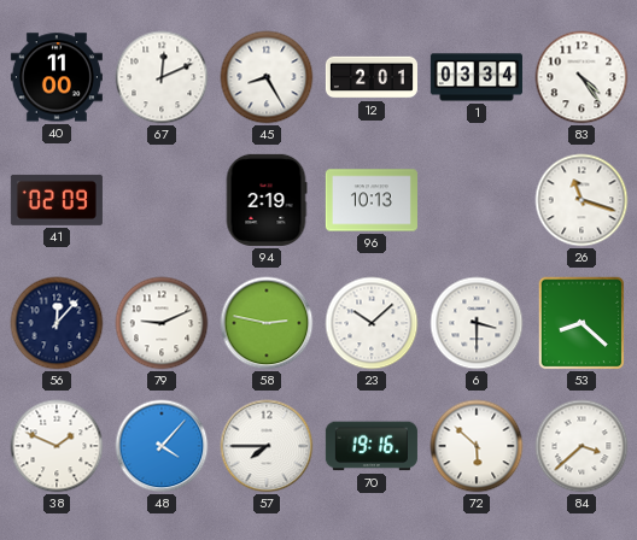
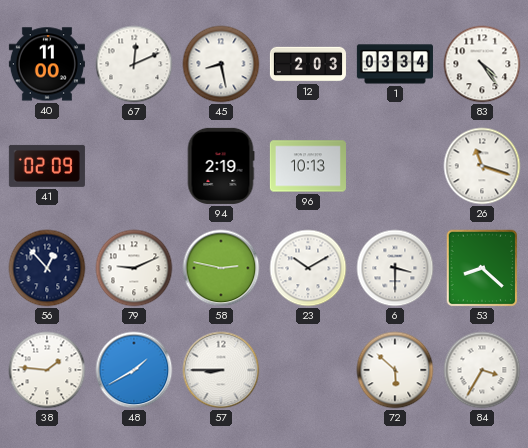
45: 8:25 -> 8:28 (221, 64)
12: 2:01 -> 2:03 (308, 64)
56: 12:07 -> 12:53 (47, 268)
23: 10:08 -> 10:10 (308, 268)
38: 1:49 -> 1:46 (47, 370)
48: 4:07 -> 1:40 (134, 370)
57: 7:45 -> 8:45 (221, 370)
70: 19:16 -> none (372, 446)
84: 3:38 -> 3:35 (482, 370)
